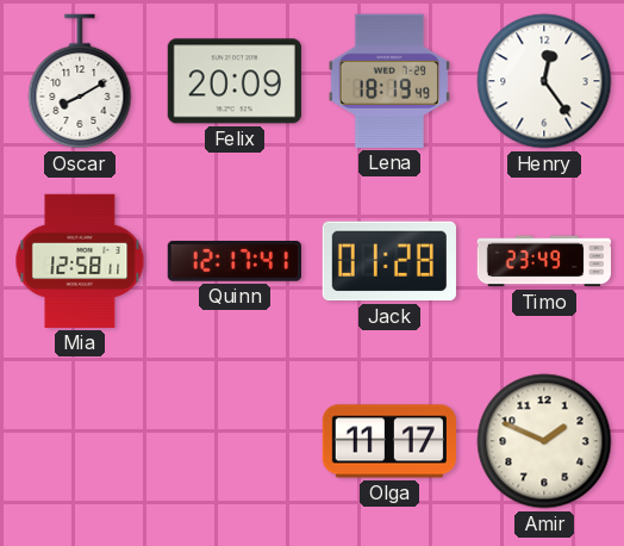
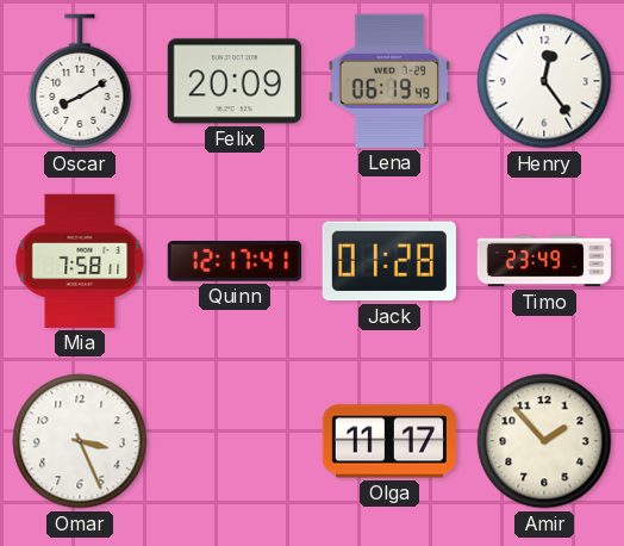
Lena: 18:19 -> 06:19 (389, 81)
Mia: 12:58 -> 7:58 (80, 261)
Omar: none -> 3:26 (80, 441)
Amir: 1:49 -> 1:53 (544, 441)
